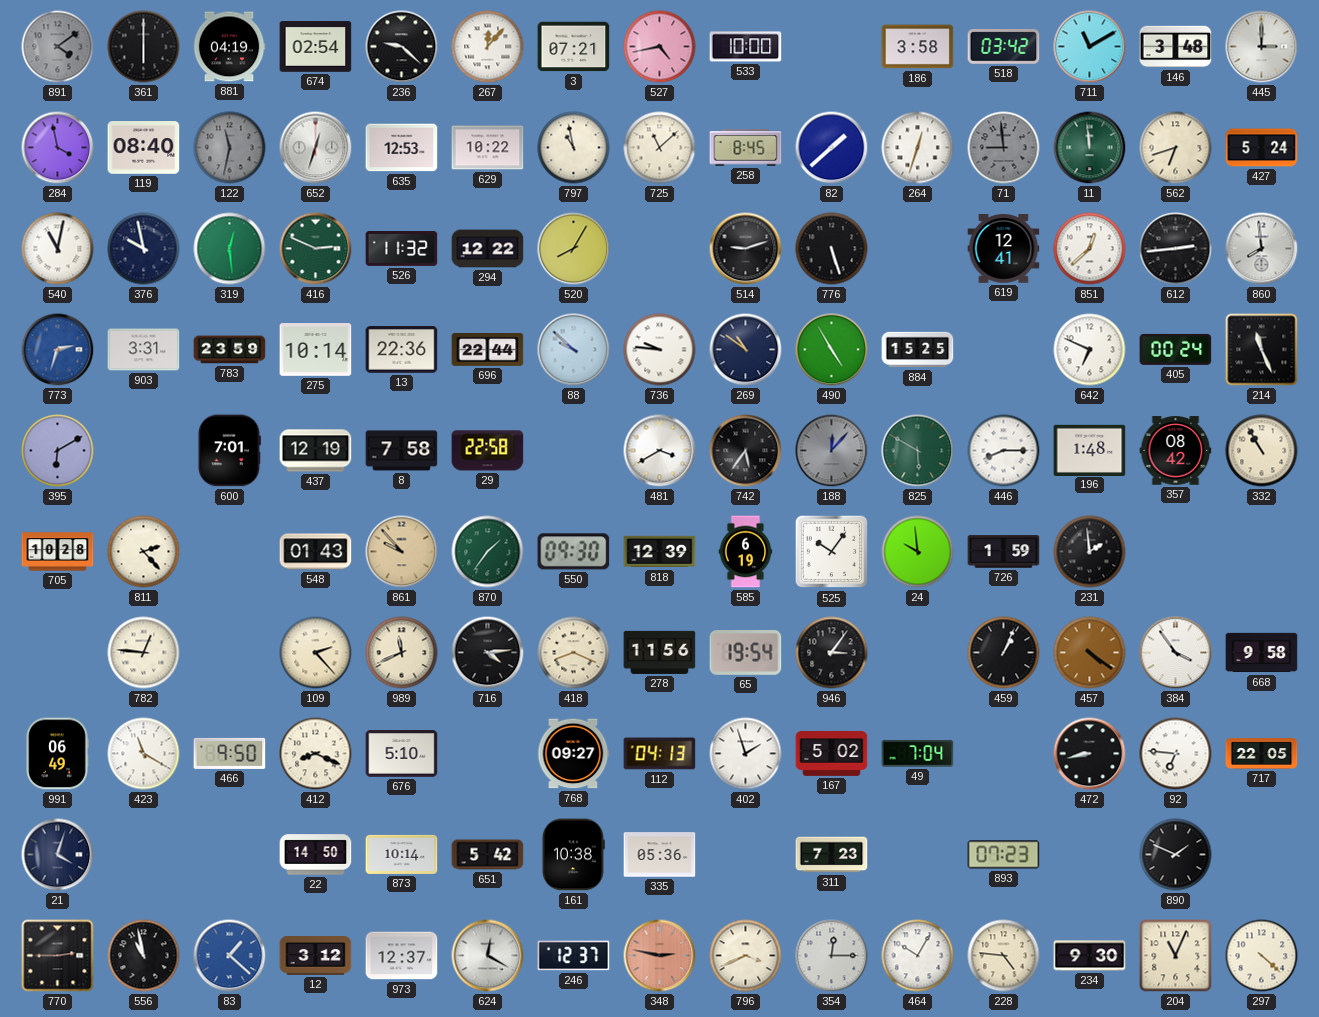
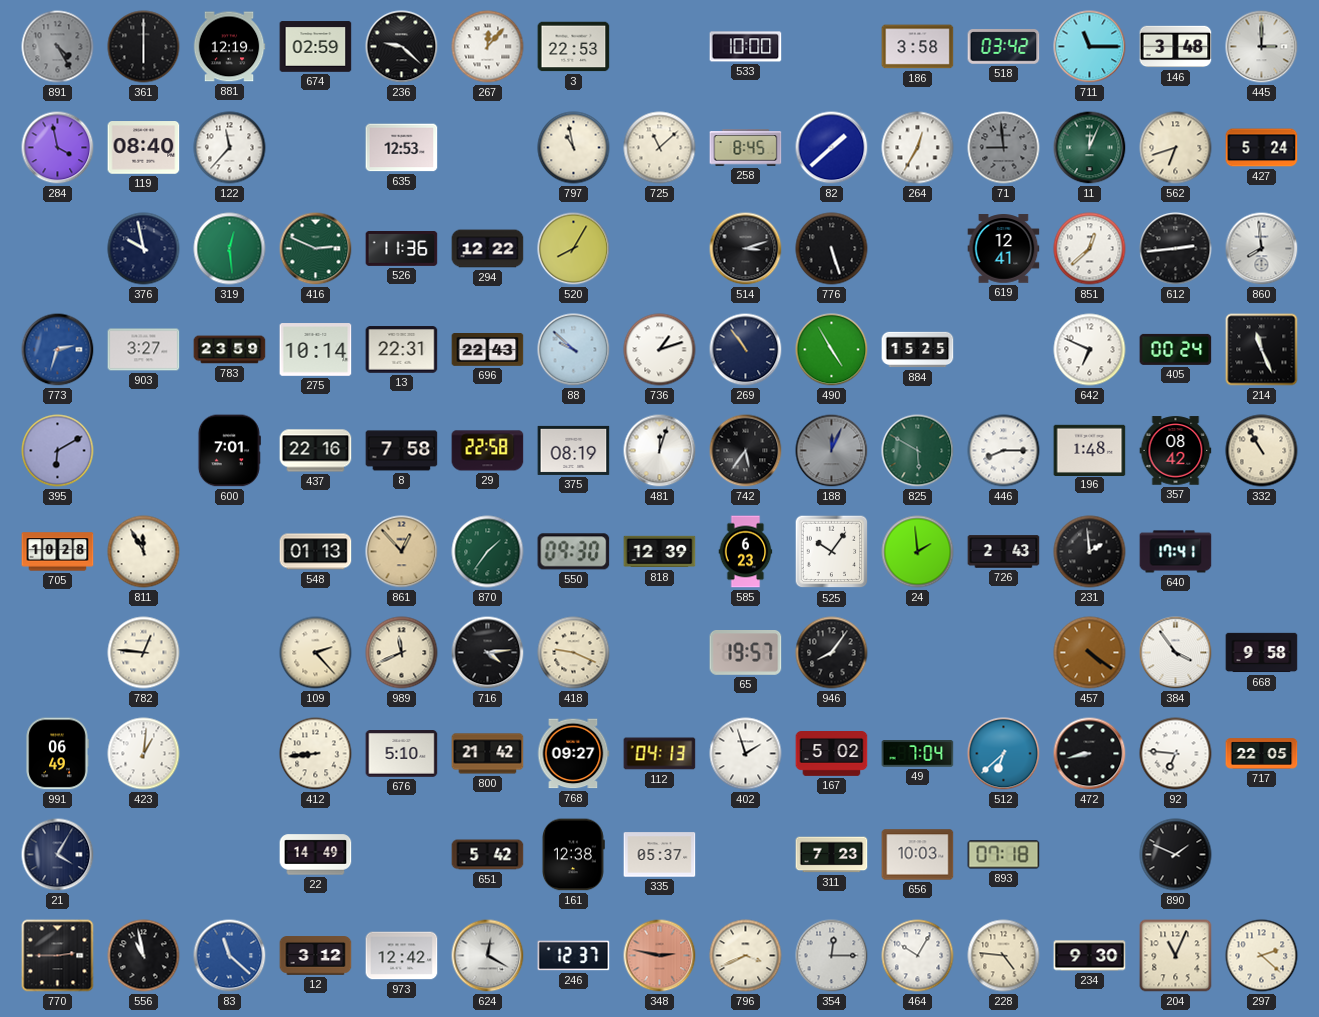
891: 4:09 -> 4:25 (58, 47)
881: 04:19 -> 12:19 (229, 47)
674: 02:54 -> 02:59 (316, 47)
3: 07:21 -> 22:53 (574, 47)
527: 4:43 -> none (660, 47)
711: 11:10 -> 11:15 (1090, 47)
122: 11:32 -> 11:37 (230, 148)
122 dial: grey -> white (230, 148)
652: 12:33 -> none (316, 148)
629: 10:22 -> none (488, 148)
264: 12:33 -> 12:35 (918, 148)
11: 11:59 -> 12:04 (1090, 148)
540: 11:02 -> none (58, 249)
526: 11:32 -> 11:36 (402, 249)
514: 9:12 -> 3:12 (746, 249)
903: 3:31 -> 3:27 (144, 350)
13: 22:36 -> 22:31 (402, 350)
696: 22:44 -> 22:43 (488, 350)
736: 9:46 -> 1:12 (660, 350)
269: 10:51 -> 10:54 (746, 350)
437: 12:19 -> 22:16 (316, 451)
375: none -> 08:19 (574, 450)
481: 3:40 -> 12:03 (660, 451)
188: 12:07 -> 12:04 (832, 451)
811: 2:23 -> 11:55 (144, 552)
548: 01:43 -> 01:13 (316, 552)
861: 9:53 -> 12:53 (402, 552)
585: 6:19 -> 6:23 (746, 552)
24: 9:59 -> 1:59 (918, 552)
726: 1:59 -> 2:43 (1004, 552)
640: none -> 17:41 (1176, 552)
418: 8:19 -> 9:19 (574, 653)
278: 11:56 -> none (660, 652)
65: 19:54 -> 19:57 (746, 653)
946: 3:06 -> 8:06 (832, 653)
459: 1:04 -> none (1004, 653)
423: 11:20 -> 1:01 (144, 754)
466: 9:50 -> none (230, 753)
412: 8:19 -> 8:44 (316, 754)
800: none -> 21:42 (488, 754)
512: none -> 6:38 (1004, 754)
21: 4:03 -> 4:05 (58, 855)
22: 14:50 -> 14:49 (316, 855)
873: 10:14 -> none (402, 854)
161: 10:38 -> 12:38 (573, 855)
335: 05:36 -> 05:37 (660, 855)
656: none -> 10:03 (918, 855)
893: 07:23 -> 07:18 (1004, 855)
83: 1:22 -> 11:22 (230, 956)
973: 12:37 -> 12:42 (402, 956)
297: 4:22 -> 2:22 (1262, 956)
